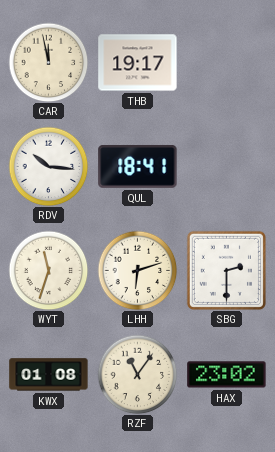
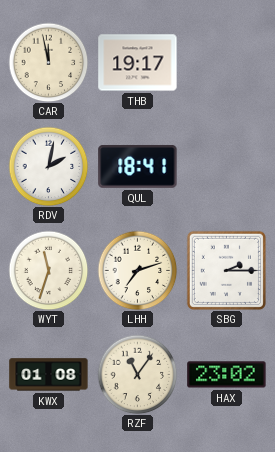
RDV: 10:16 -> 2:02 (48, 166)
LHH: 6:12 -> 7:12 (137, 270)
SBG: 2:30 -> 2:15 (226, 270)
